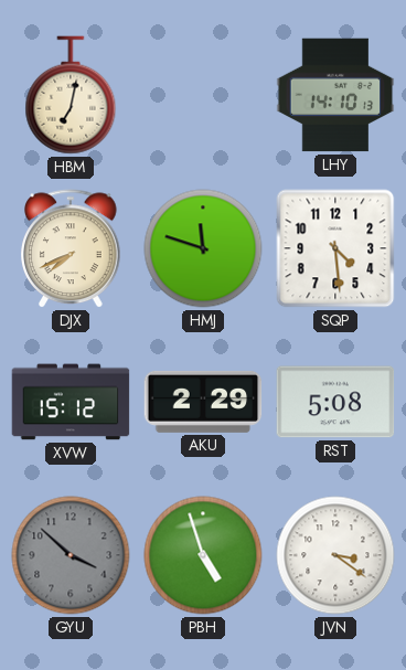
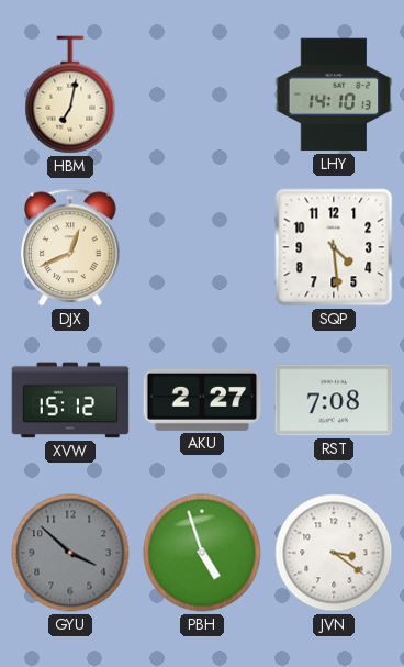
DJX: 7:41 -> 12:41 (70, 248)
HMJ: 11:48 -> none (203, 248)
AKU: 2:29 -> 2:27 (202, 400)
RST: 5:08 -> 7:08 (334, 400)
